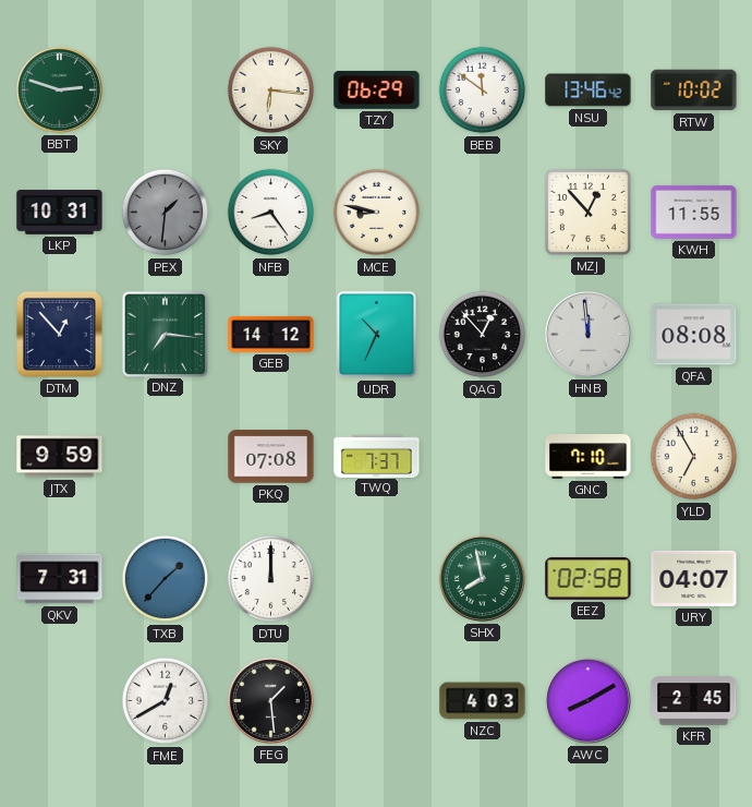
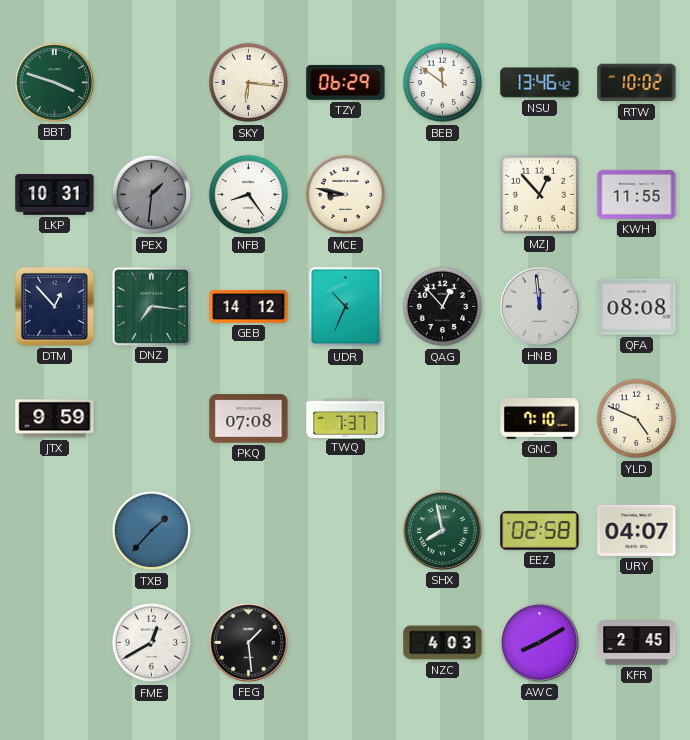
BBT: 2:48 -> 3:48 (54, 82)
YLD: 6:55 -> 4:49 (637, 419)
QKV: 7:31 -> none (60, 579)
DTU: 12:00 -> none (271, 579)
